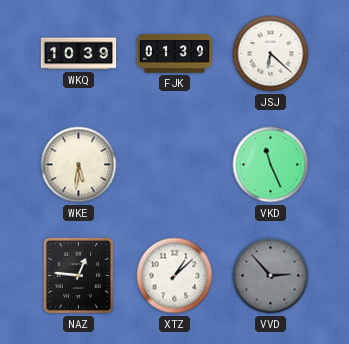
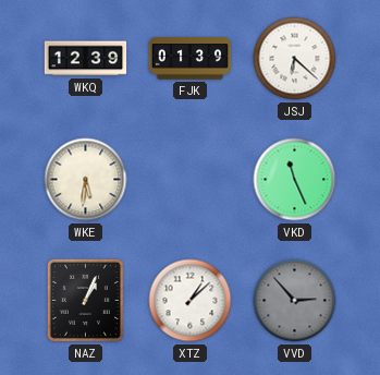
WKQ: 10:39 -> 12:39 (86, 59)
NAZ: 12:46 -> 1:04 (85, 300)
